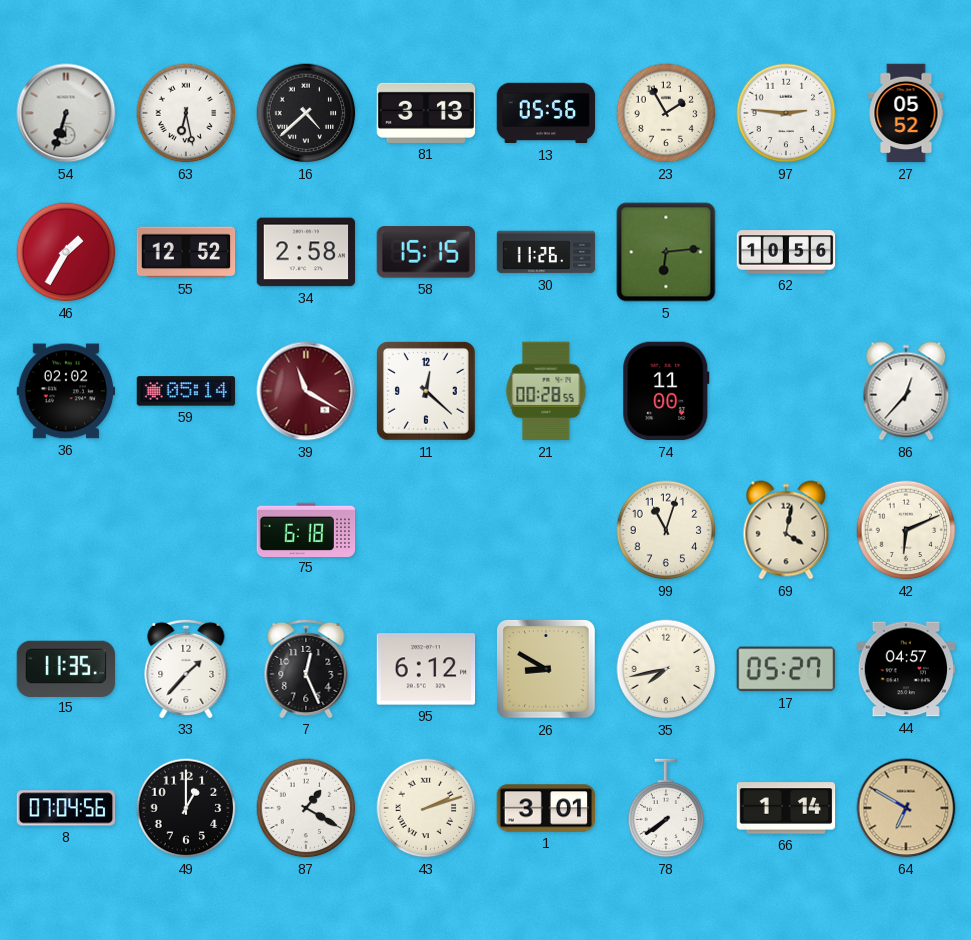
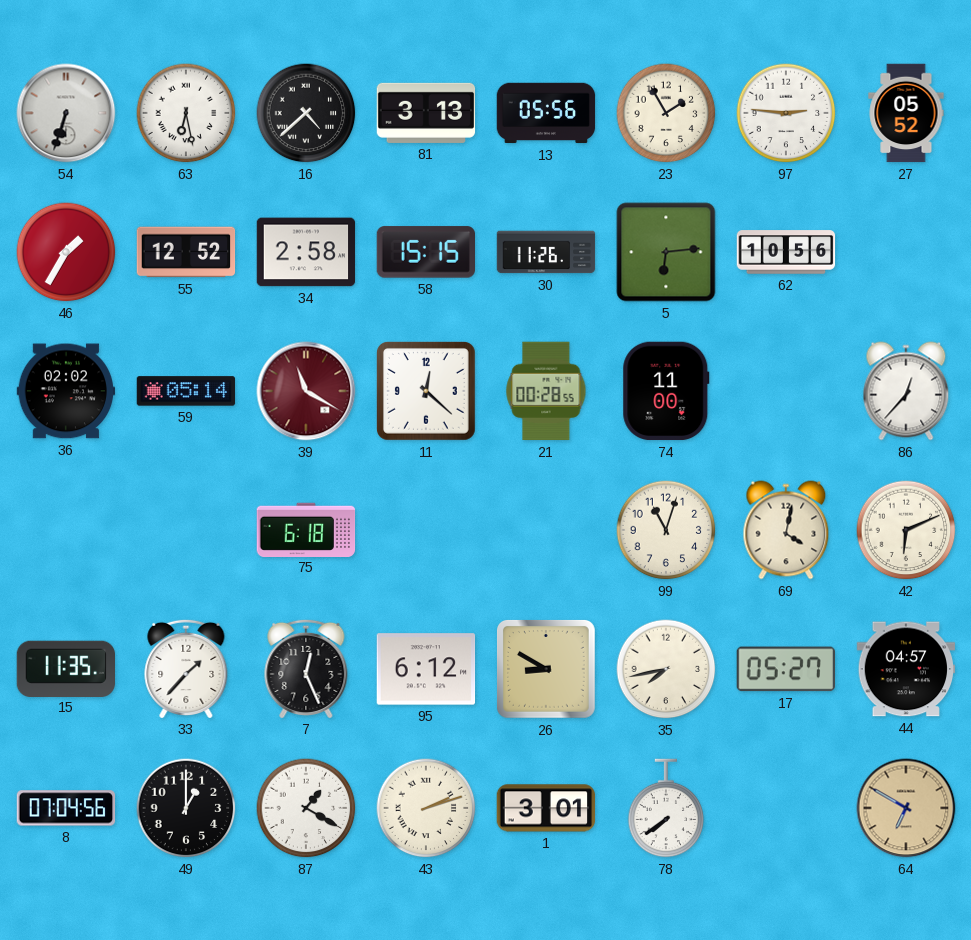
66: 1:14 -> none (786, 808)
